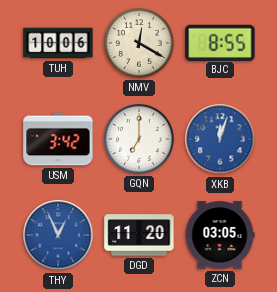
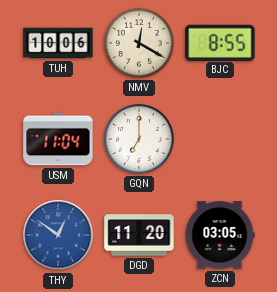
USM: 3:42 -> 11:04 (58, 139)
XKB: 12:03 -> none (220, 139)
THY: 12:56 -> 12:51 (58, 235)
